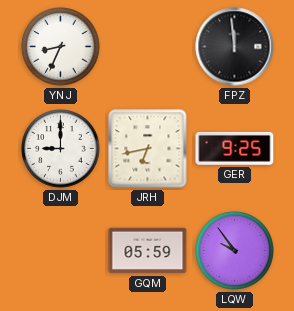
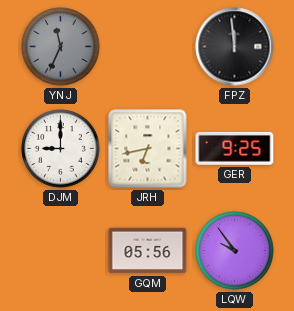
YNJ: 8:34 -> 11:34 (61, 47)
YNJ dial: white -> grey (61, 47)
GQM: 05:59 -> 05:56 (148, 251)
